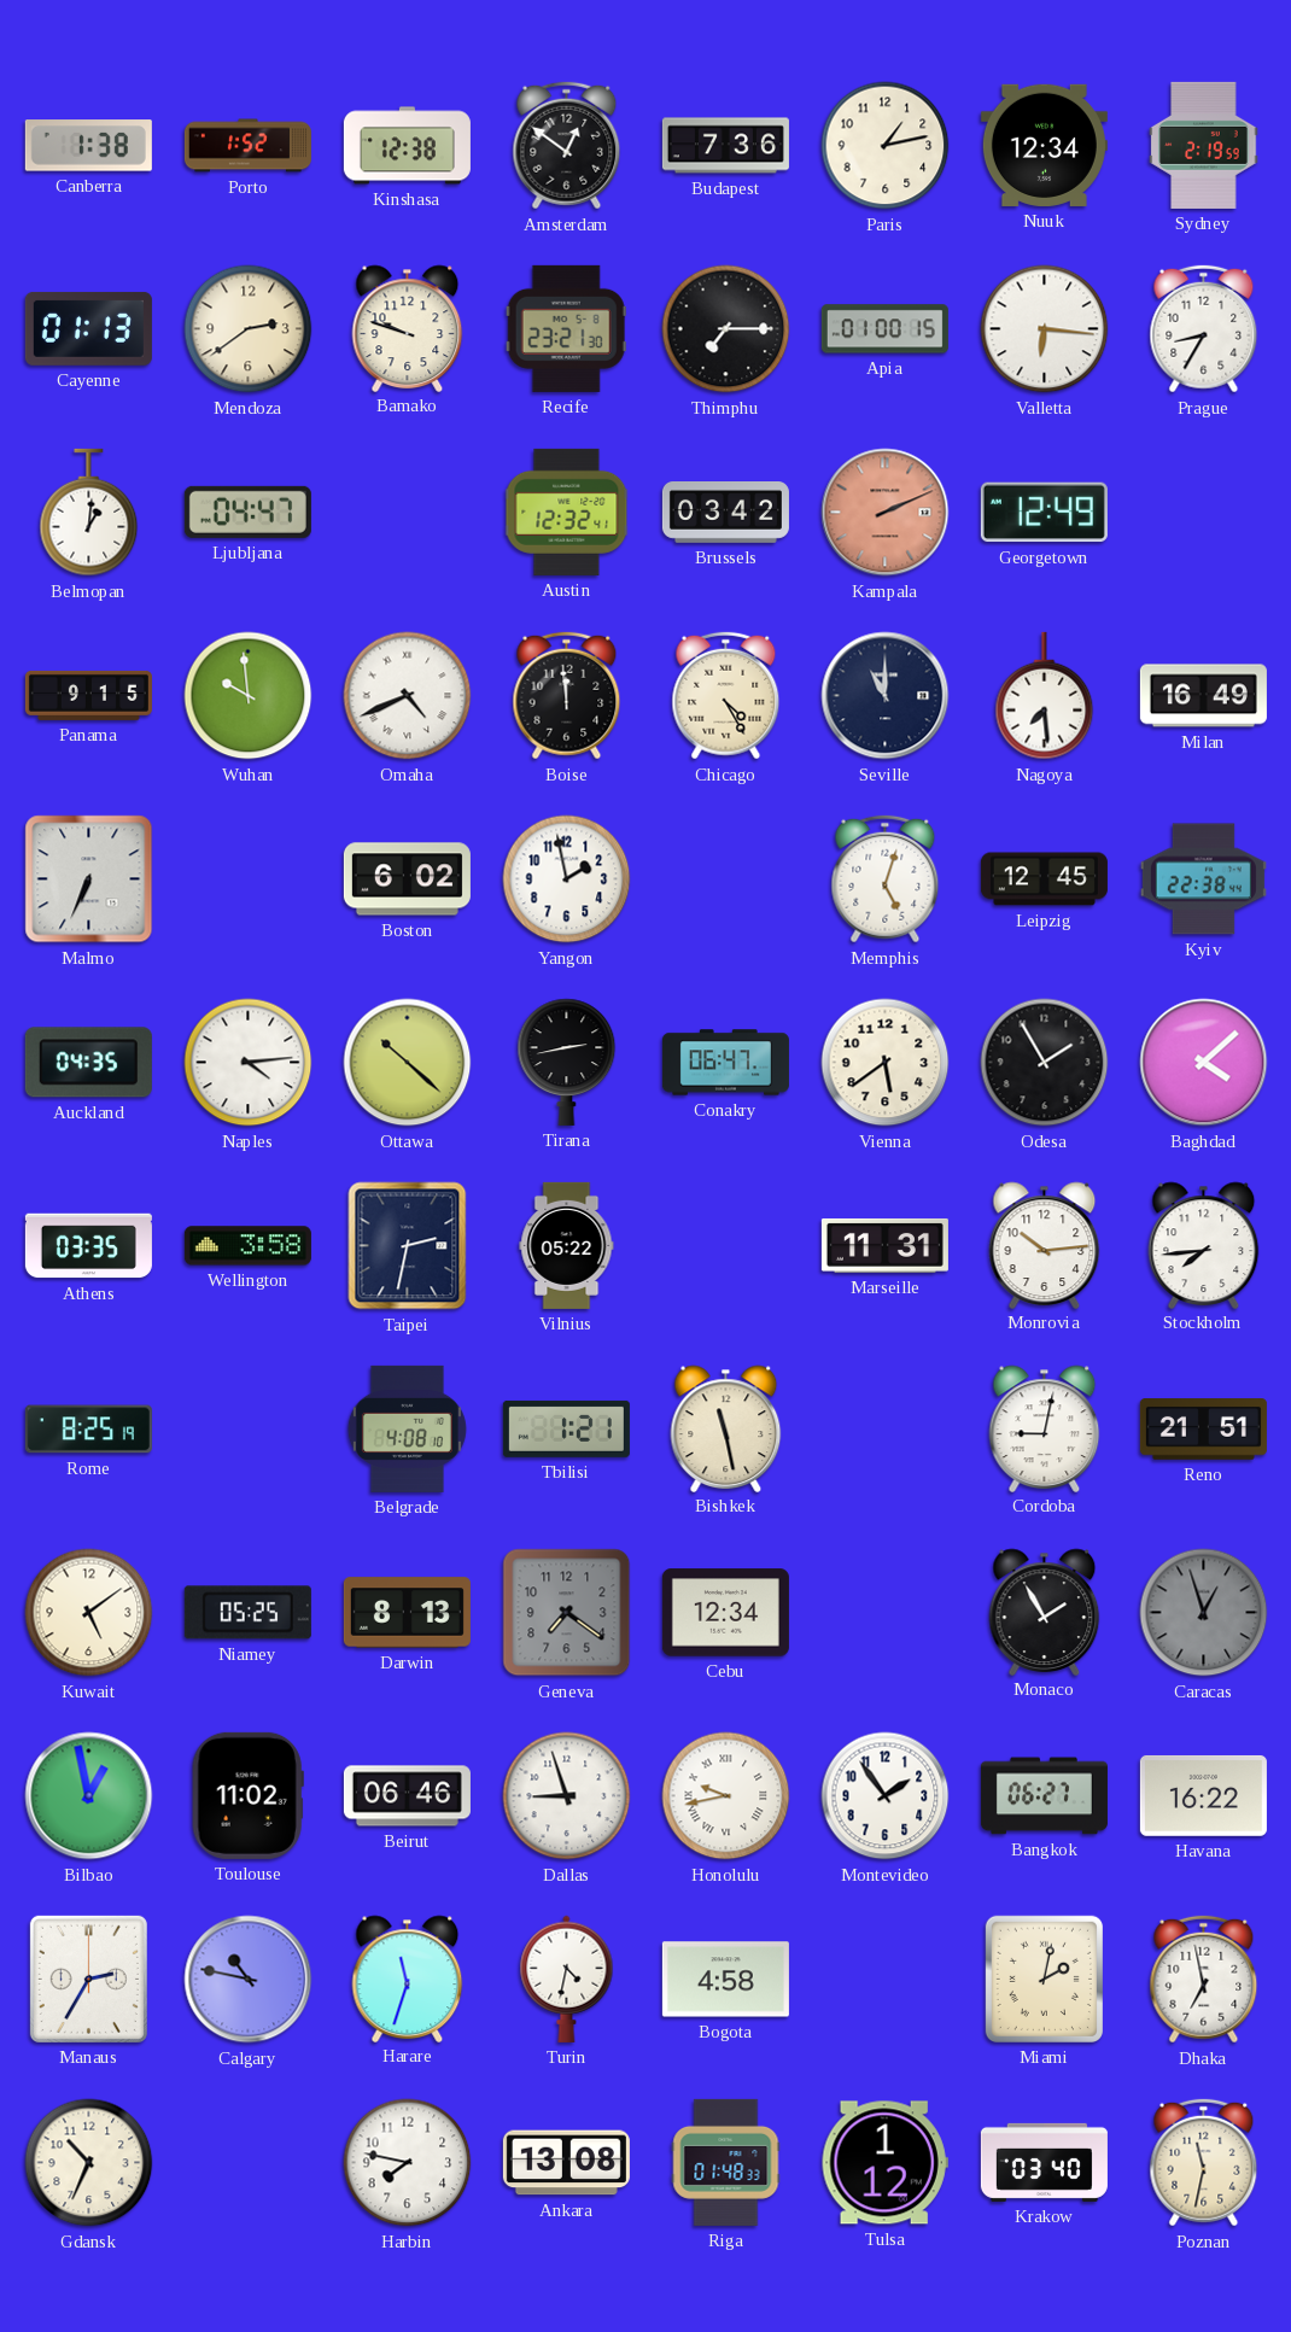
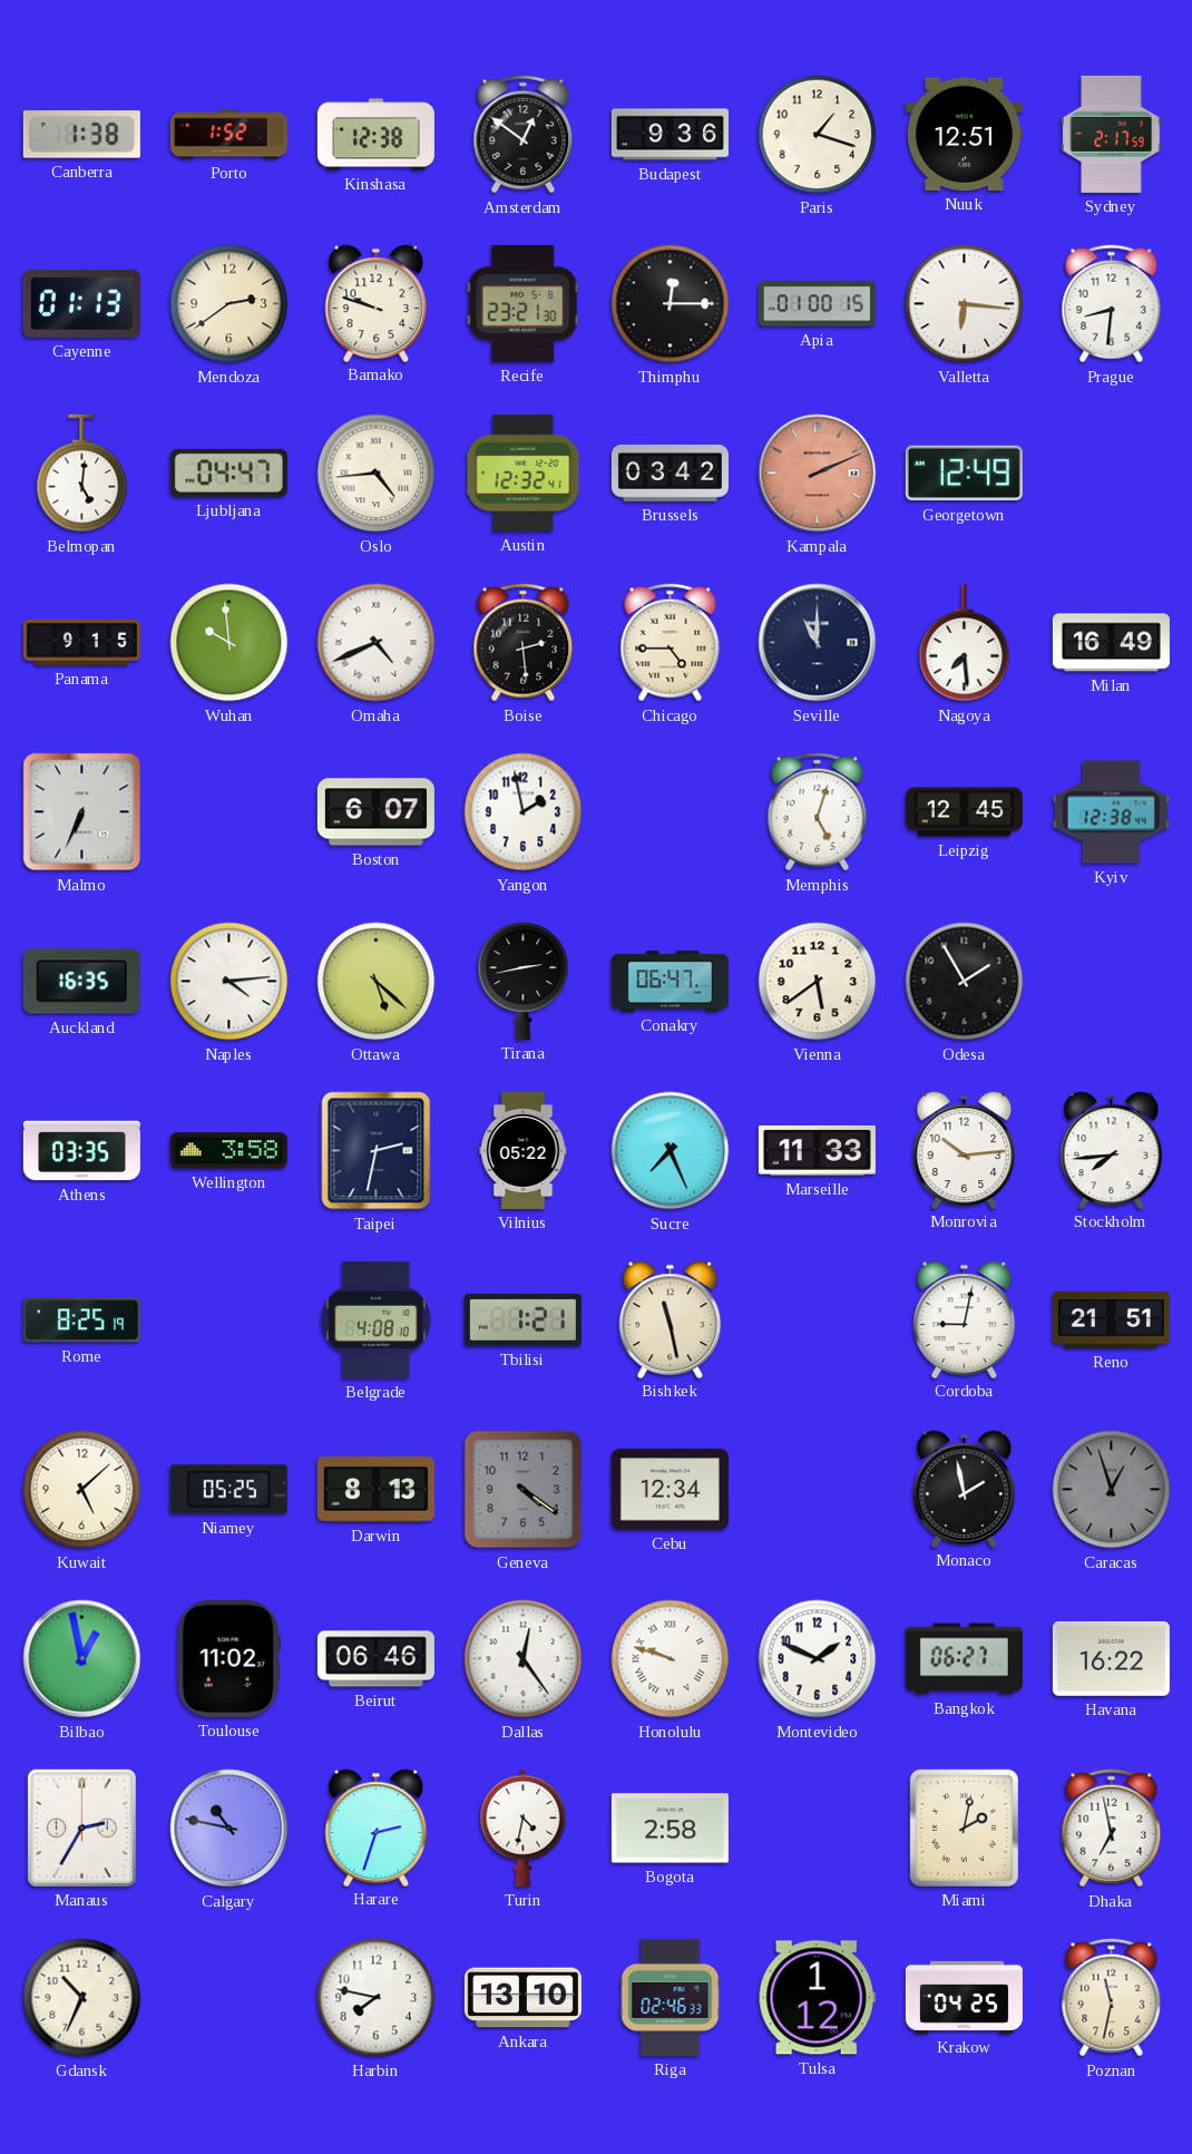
Budapest: 7:36 -> 9:36 (670, 135)
Paris: 1:13 -> 1:18 (818, 135)
Nuuk: 12:34 -> 12:51 (964, 134)
Sydney: 2:19 -> 2:17 (1112, 134)
Thimphu: 7:15 -> 12:15 (671, 304)
Prague: 8:35 -> 8:31 (1112, 304)
Belmopan: 1:01 -> 5:01 (82, 474)
Oslo: none -> 4:44 (377, 474)
Boise: 11:59 -> 2:29 (524, 643)
Chicago: 4:25 -> 4:45 (671, 643)
Boston: 6:02 -> 6:07 (375, 812)
Kyiv: 22:38 -> 12:38 (1111, 812)
Auckland: 04:35 -> 16:35 (81, 982)
Ottawa: 10:22 -> 5:22 (377, 982)
Baghdad: 4:08 -> none (1204, 1063)
Sucre: none -> 7:26 (671, 1151)
Marseille: 11:31 -> 11:33 (817, 1150)
Kuwait: 5:09 -> 5:08 (82, 1490)
Geneva: 7:21 -> 4:21 (524, 1490)
Monaco: 1:55 -> 1:58 (965, 1489)
Dallas: 8:57 -> 12:24 (524, 1659)
Honolulu: 9:43 -> 9:48 (671, 1659)
Montevideo: 1:54 -> 1:49 (818, 1659)
Harare: 11:33 -> 2:33 (377, 1828)
Bogota: 4:58 -> 2:58 (670, 1829)
Ankara: 13:08 -> 13:10 (522, 1998)
Riga: 01:48 -> 02:46 (671, 1997)
Krakow: 03:40 -> 04:25 (964, 1997)
